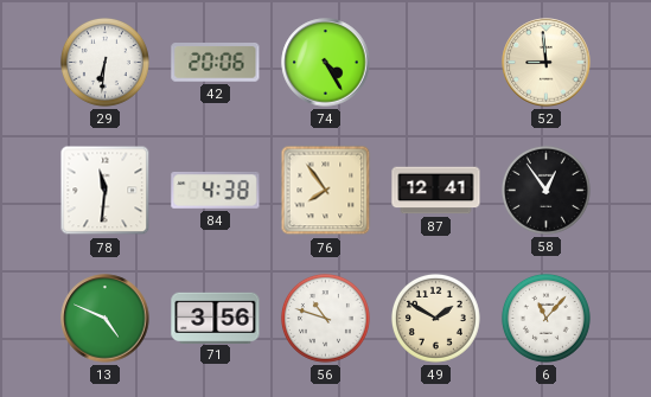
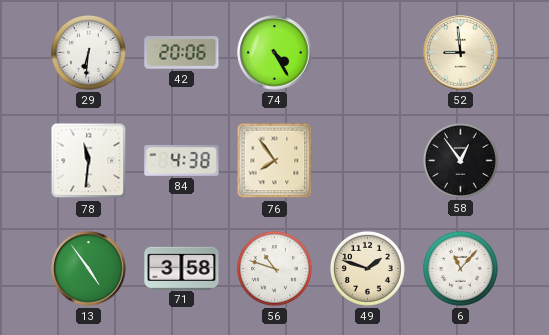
87: 12:41 -> none (436, 191)
13: 4:49 -> 4:54 (89, 269)
71: 3:56 -> 3:58 (182, 268)
49: 1:50 -> 1:48 (367, 268)
